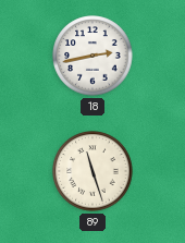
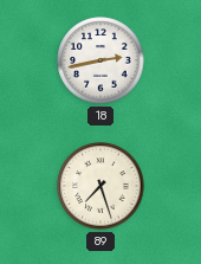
89: 11:27 -> 7:27 (100, 186)
